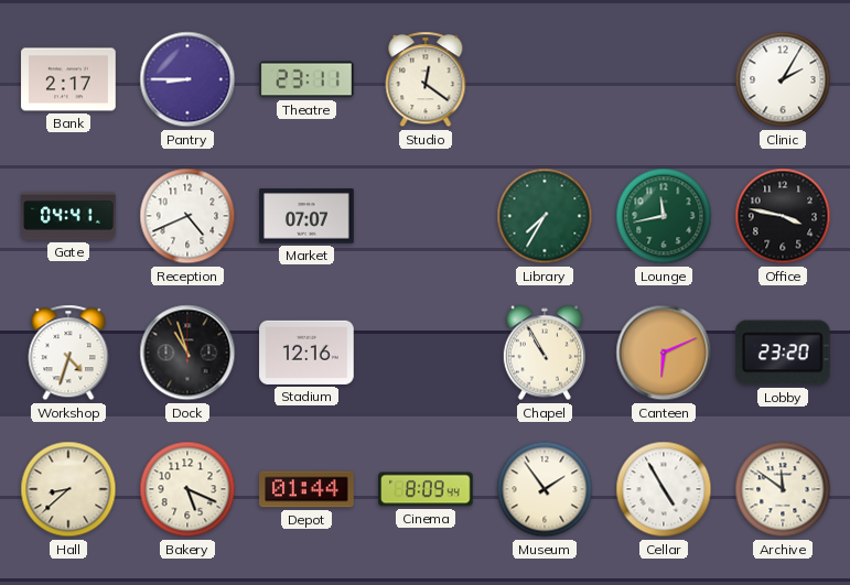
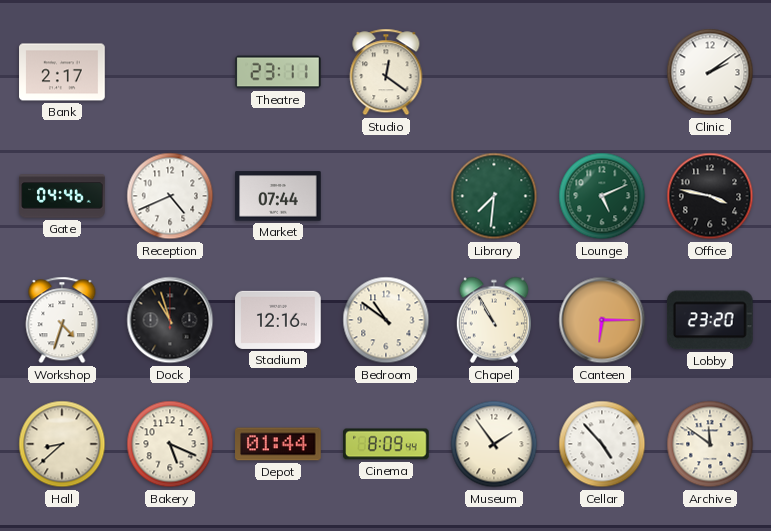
Pantry: 8:45 -> none (187, 79)
Clinic: 2:05 -> 2:09 (710, 72)
Gate: 04:41 -> 04:46 (62, 196)
Market: 07:07 -> 07:44 (278, 196)
Library: 7:35 -> 7:31 (494, 196)
Lounge: 11:43 -> 5:11 (602, 196)
Bedroom: none -> 10:51 (386, 320)
Canteen: 6:11 -> 6:15 (602, 320)
Cellar: 4:55 -> 4:53 (602, 444)
